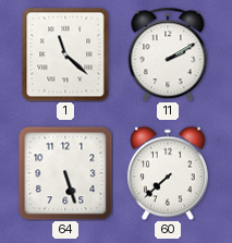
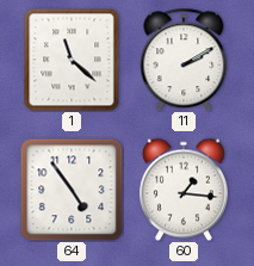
64: 5:27 -> 4:54 (72, 190)
60: 7:38 -> 1:16 (184, 190)
